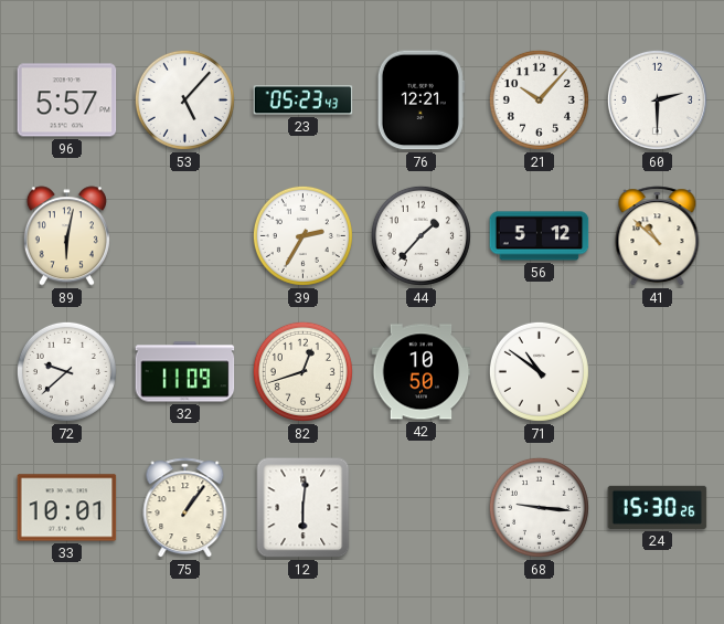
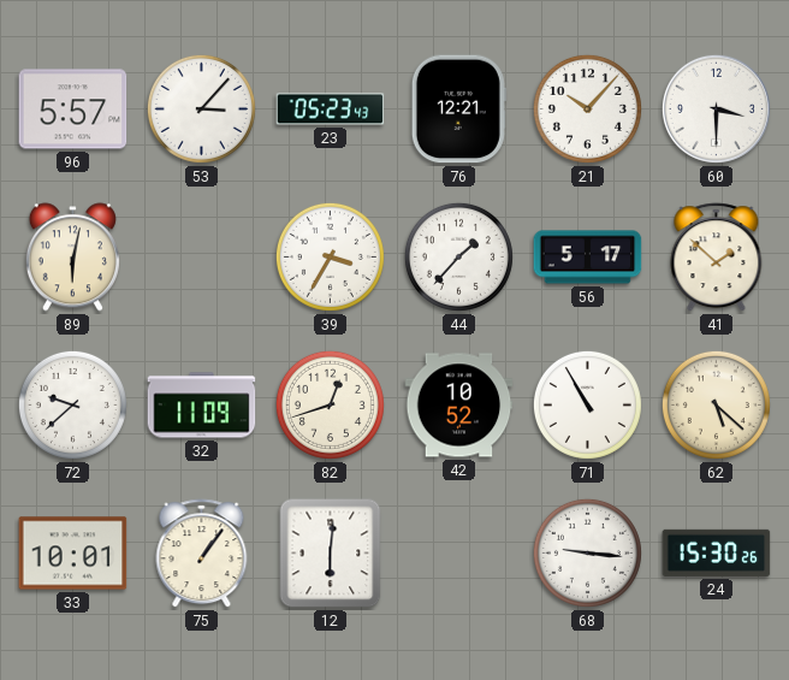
53: 5:07 -> 3:07 (201, 108)
60: 2:30 -> 3:30 (716, 108)
39: 2:35 -> 3:35 (330, 256)
56: 5:12 -> 5:17 (588, 258)
41: 10:52 -> 1:52 (717, 258)
42: 10:50 -> 10:52 (459, 406)
71: 10:51 -> 10:55 (587, 404)
62: none -> 5:22 (716, 404)
